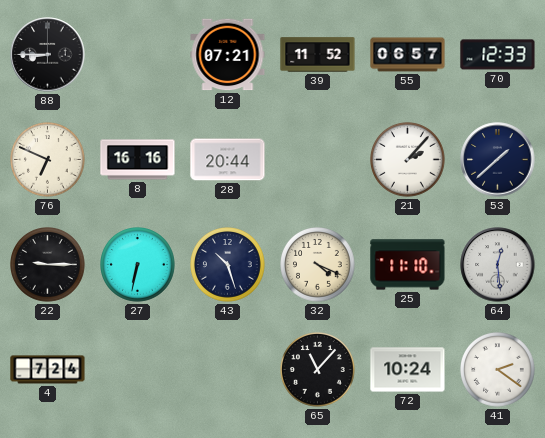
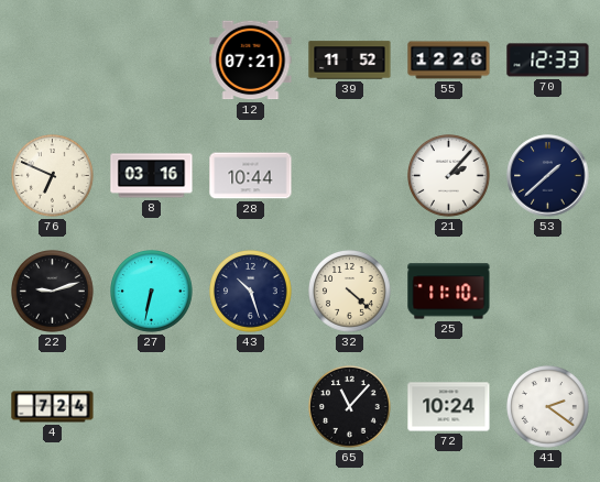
88: 8:45 -> none (48, 55)
55: 06:57 -> 12:26 (449, 61)
8: 16:16 -> 03:16 (152, 176)
28: 20:44 -> 10:44 (251, 176)
22: 9:15 -> 9:12 (53, 292)
32: 4:19 -> 4:22 (350, 292)
64: 12:29 -> none (498, 265)
